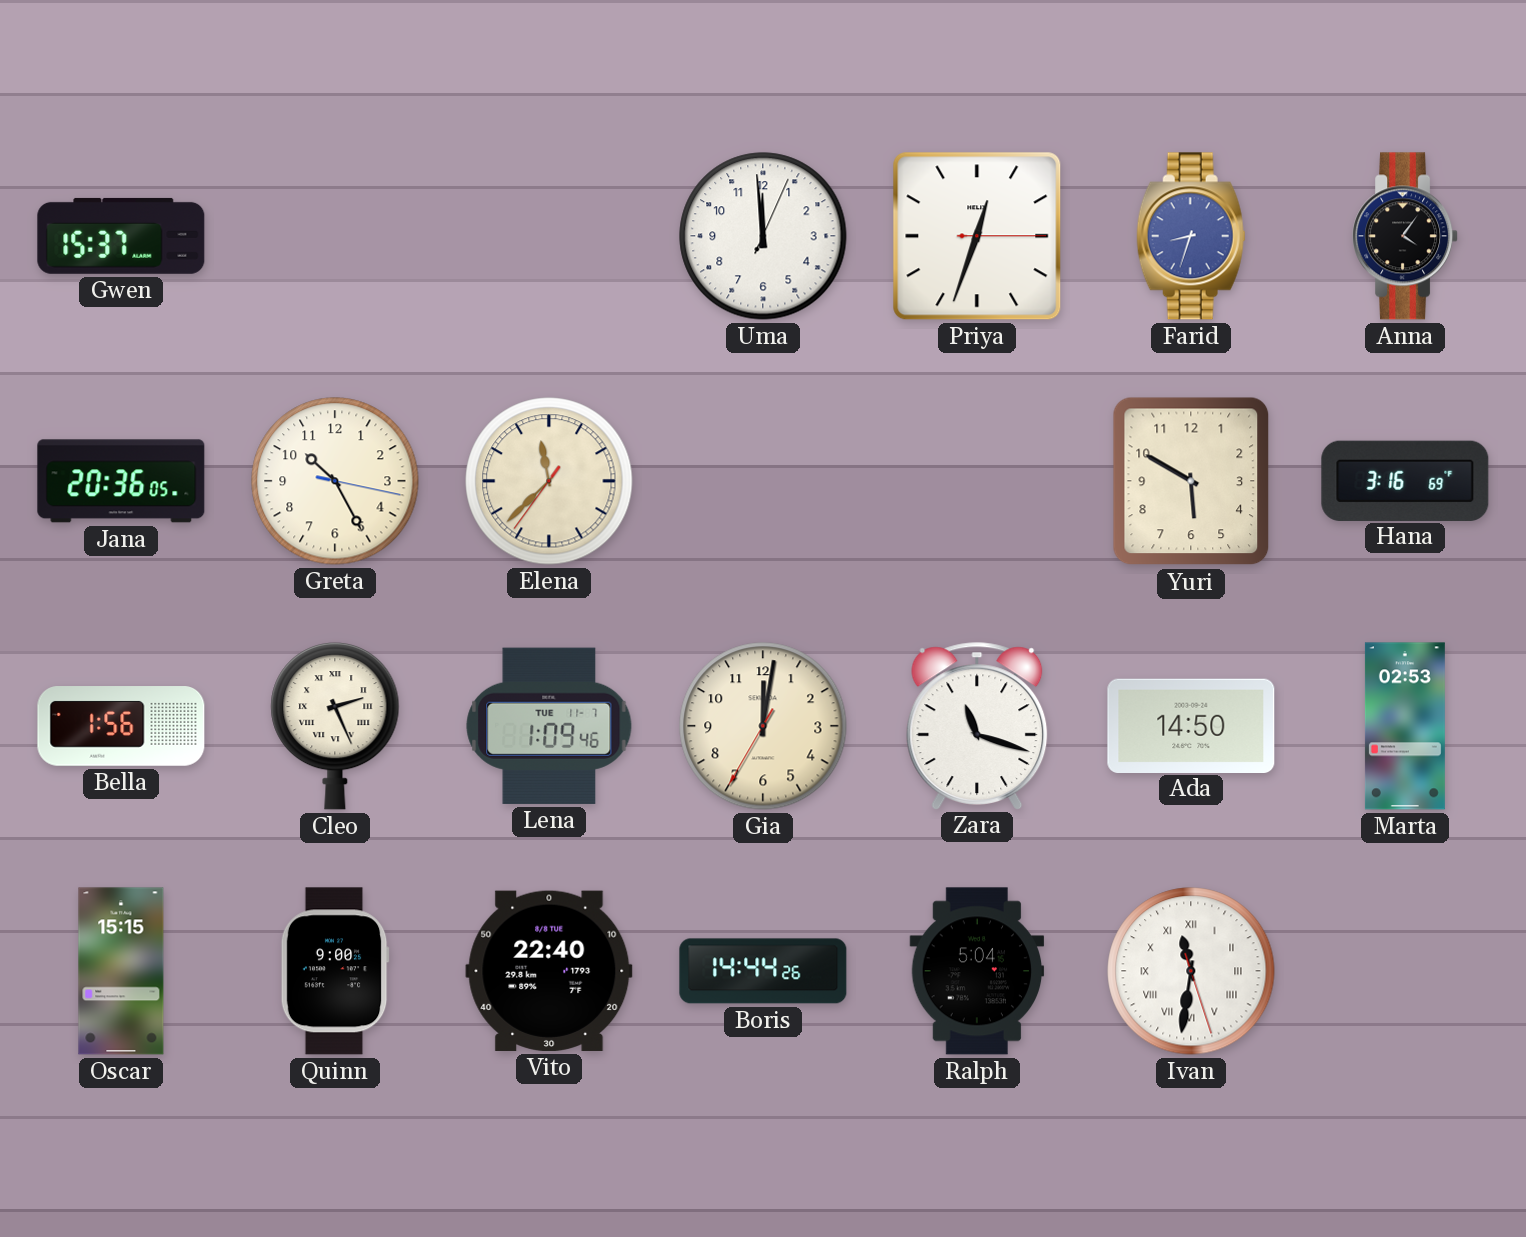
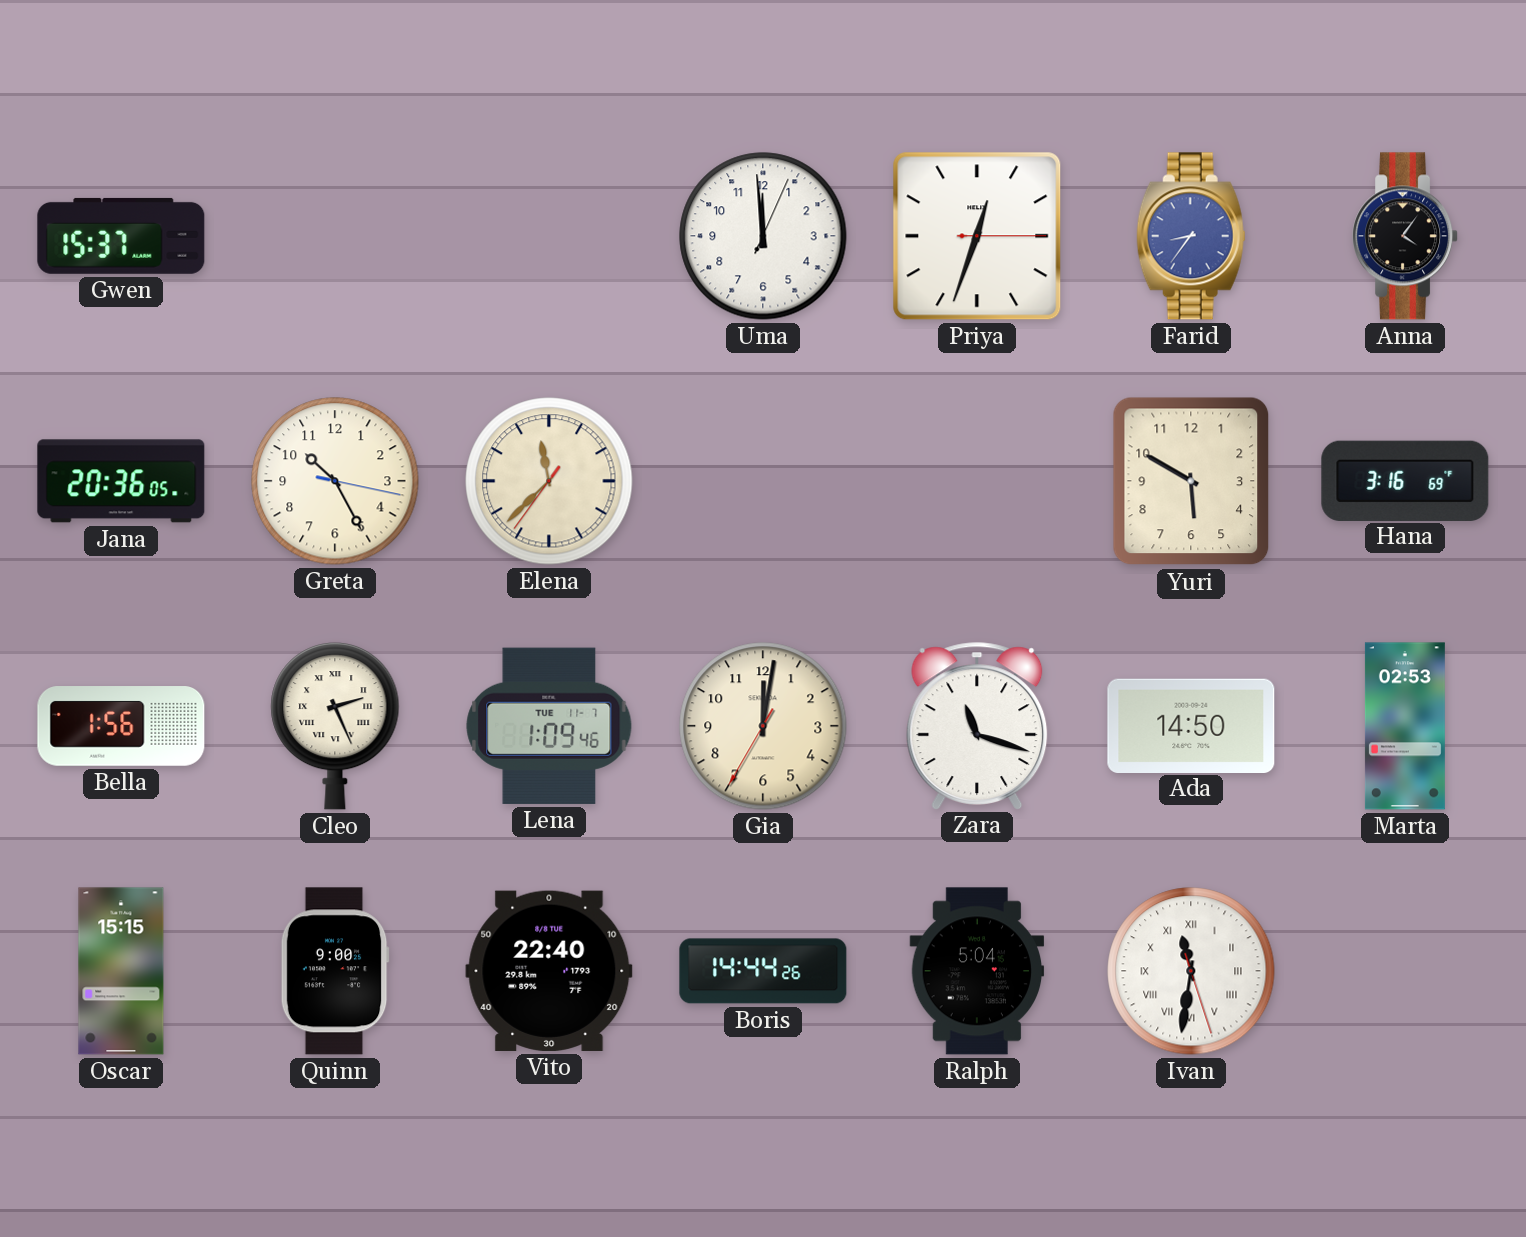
Farid: 8:33 -> 8:36 (1191, 236)
